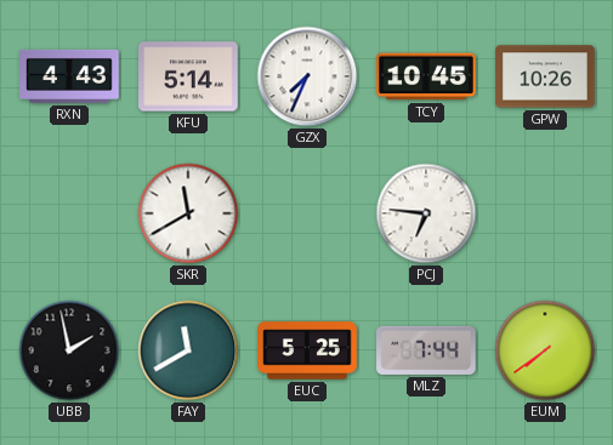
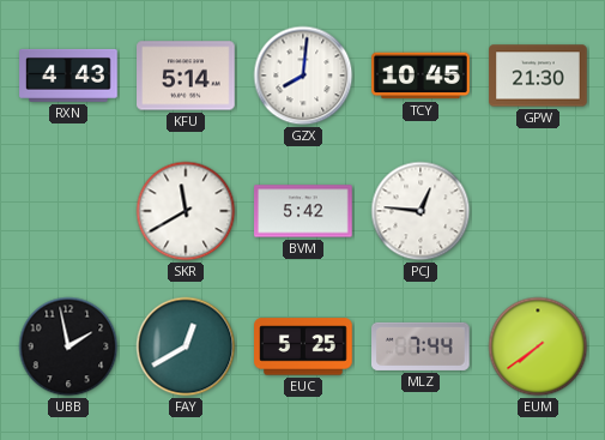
GZX: 7:34 -> 8:01 (303, 76)
GPW: 10:26 -> 21:30 (538, 76)
BVM: none -> 5:42 (303, 211)
PCJ: 6:46 -> 12:46 (421, 211)
FAY: 11:40 -> 12:40 (186, 346)
